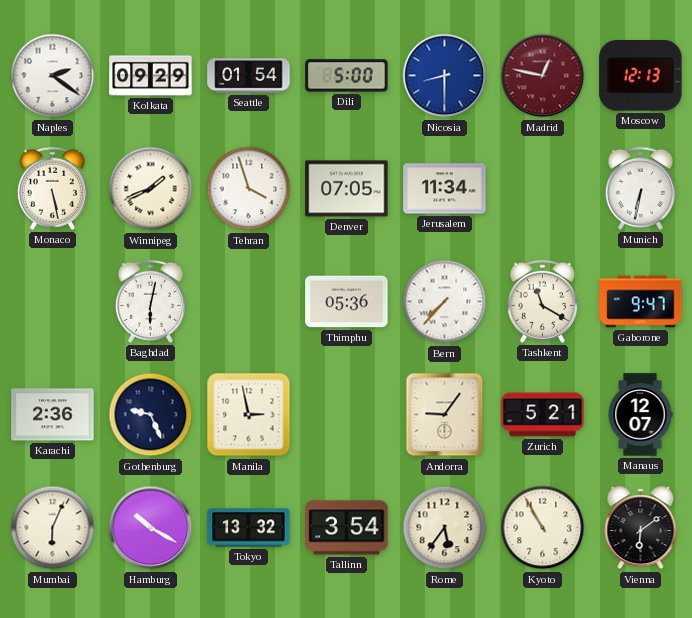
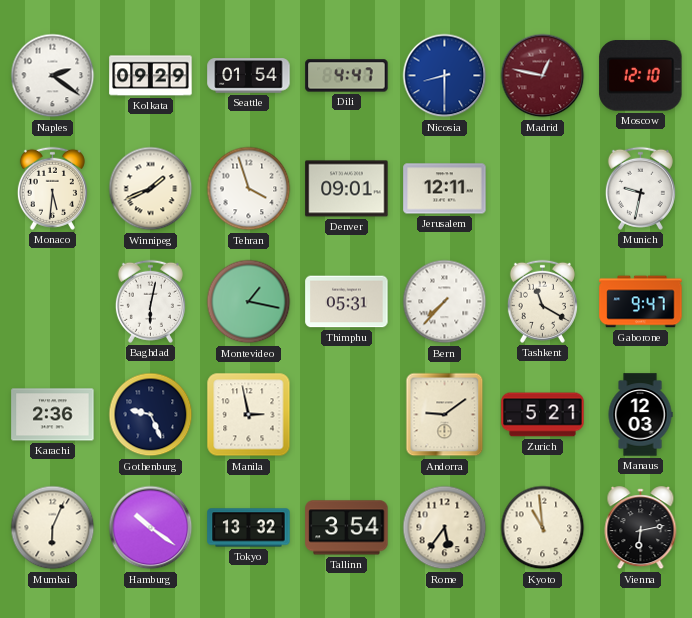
Dili: 5:00 -> 4:47 (347, 76)
Moscow: 12:13 -> 12:10 (641, 76)
Monaco: 5:28 -> 5:31 (52, 188)
Denver: 07:05 -> 09:01 (347, 189)
Jerusalem: 11:34 -> 12:11 (445, 189)
Munich: 6:32 -> 9:32 (640, 188)
Montevideo: none -> 1:17 (249, 302)
Thimphu: 05:36 -> 05:31 (347, 302)
Andorra: 9:06 -> 9:09 (445, 415)
Manaus: 12:07 -> 12:03 (640, 415)
Hamburg: 10:20 -> 10:21 (151, 528)
Kyoto: 10:55 -> 10:59 (543, 528)
Vienna: 6:09 -> 6:13 (641, 528)
